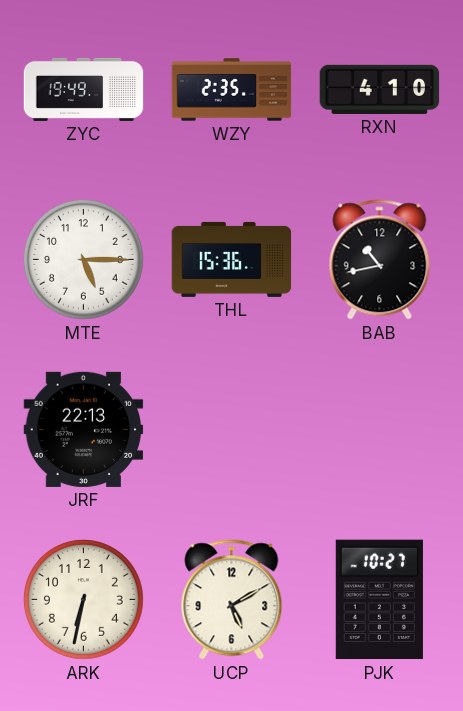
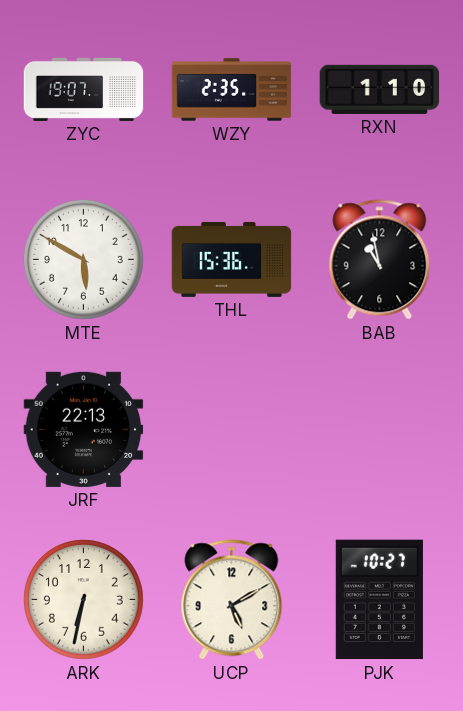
ZYC: 19:49 -> 19:07 (84, 89)
RXN: 4:10 -> 1:10 (380, 89)
MTE: 5:15 -> 5:50 (83, 259)
BAB: 10:43 -> 10:58 (380, 260)
